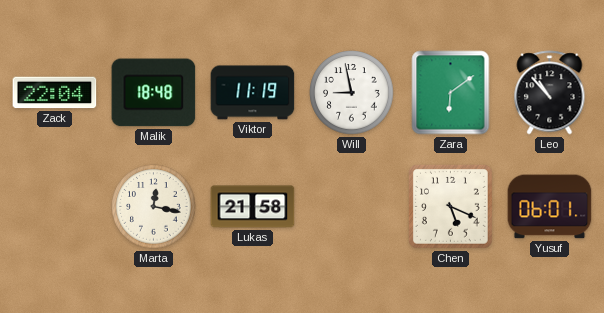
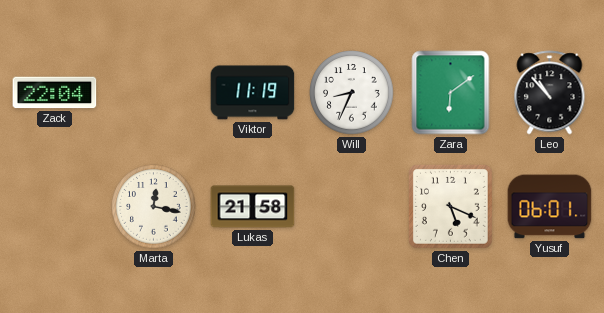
Malik: 18:48 -> none (154, 93)
Will: 8:58 -> 8:34 (352, 93)
